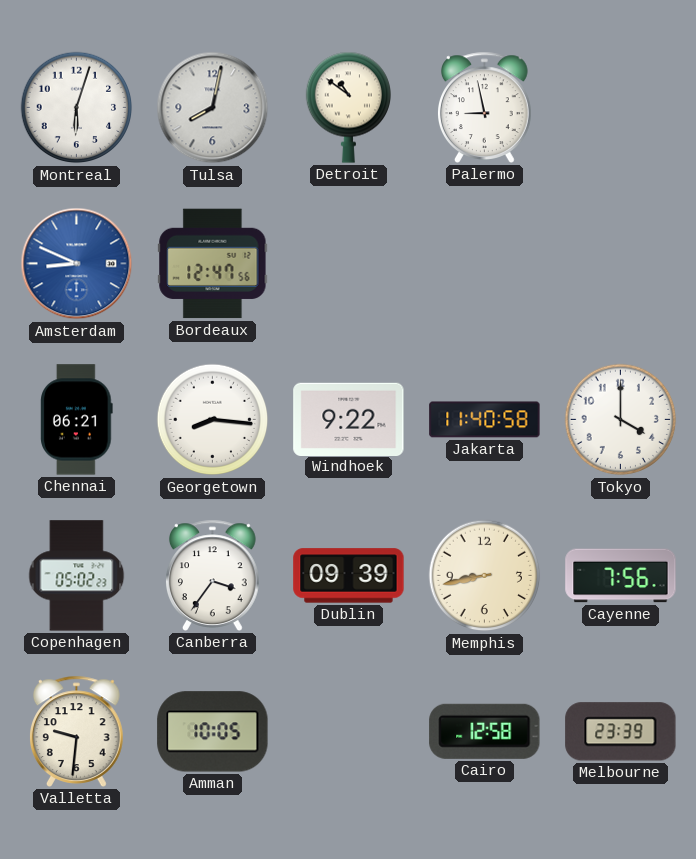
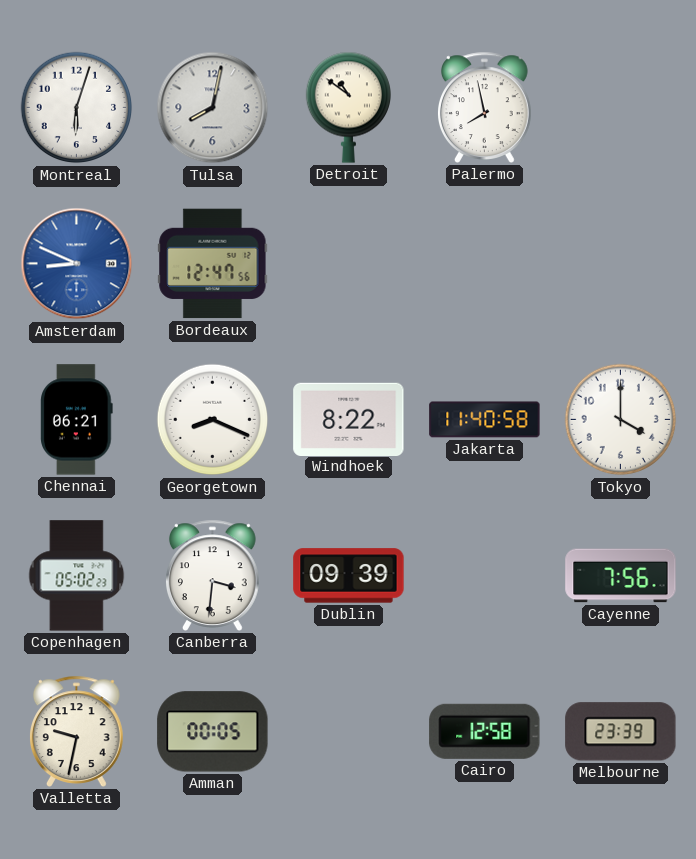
Palermo: 8:58 -> 7:58 (485, 107)
Georgetown: 8:16 -> 8:19 (213, 420)
Windhoek: 9:22 -> 8:22 (349, 419)
Canberra: 3:36 -> 3:31 (213, 575)
Memphis: 8:43 -> none (485, 576)
Valletta: 9:31 -> 9:32 (77, 731)
Amman: 10:05 -> 00:05 (213, 732)
